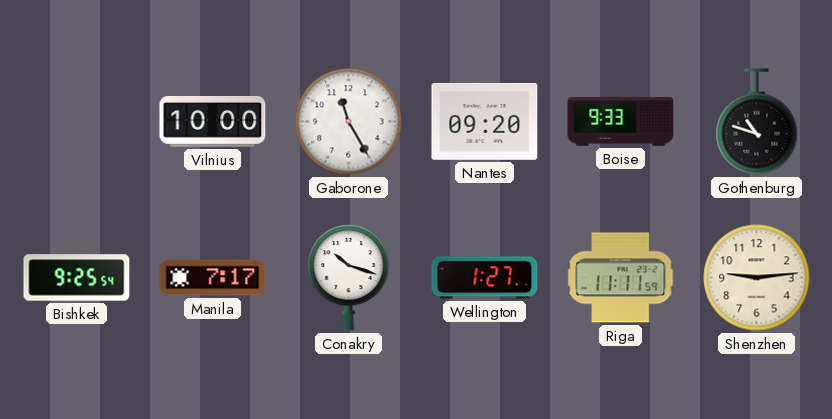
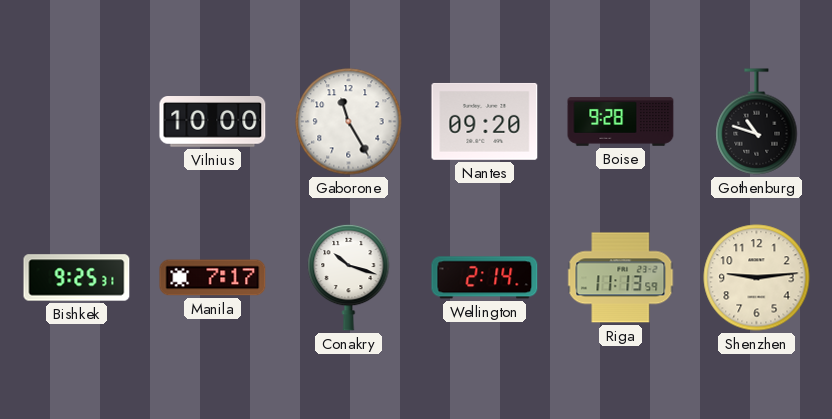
Boise: 9:33 -> 9:28 (621, 122)
Bishkek: 9:25:54 -> 9:25:31 (77, 278)
Wellington: 1:27 -> 2:14 (485, 278)
Riga: 11:11 -> 11:13 (621, 278)
